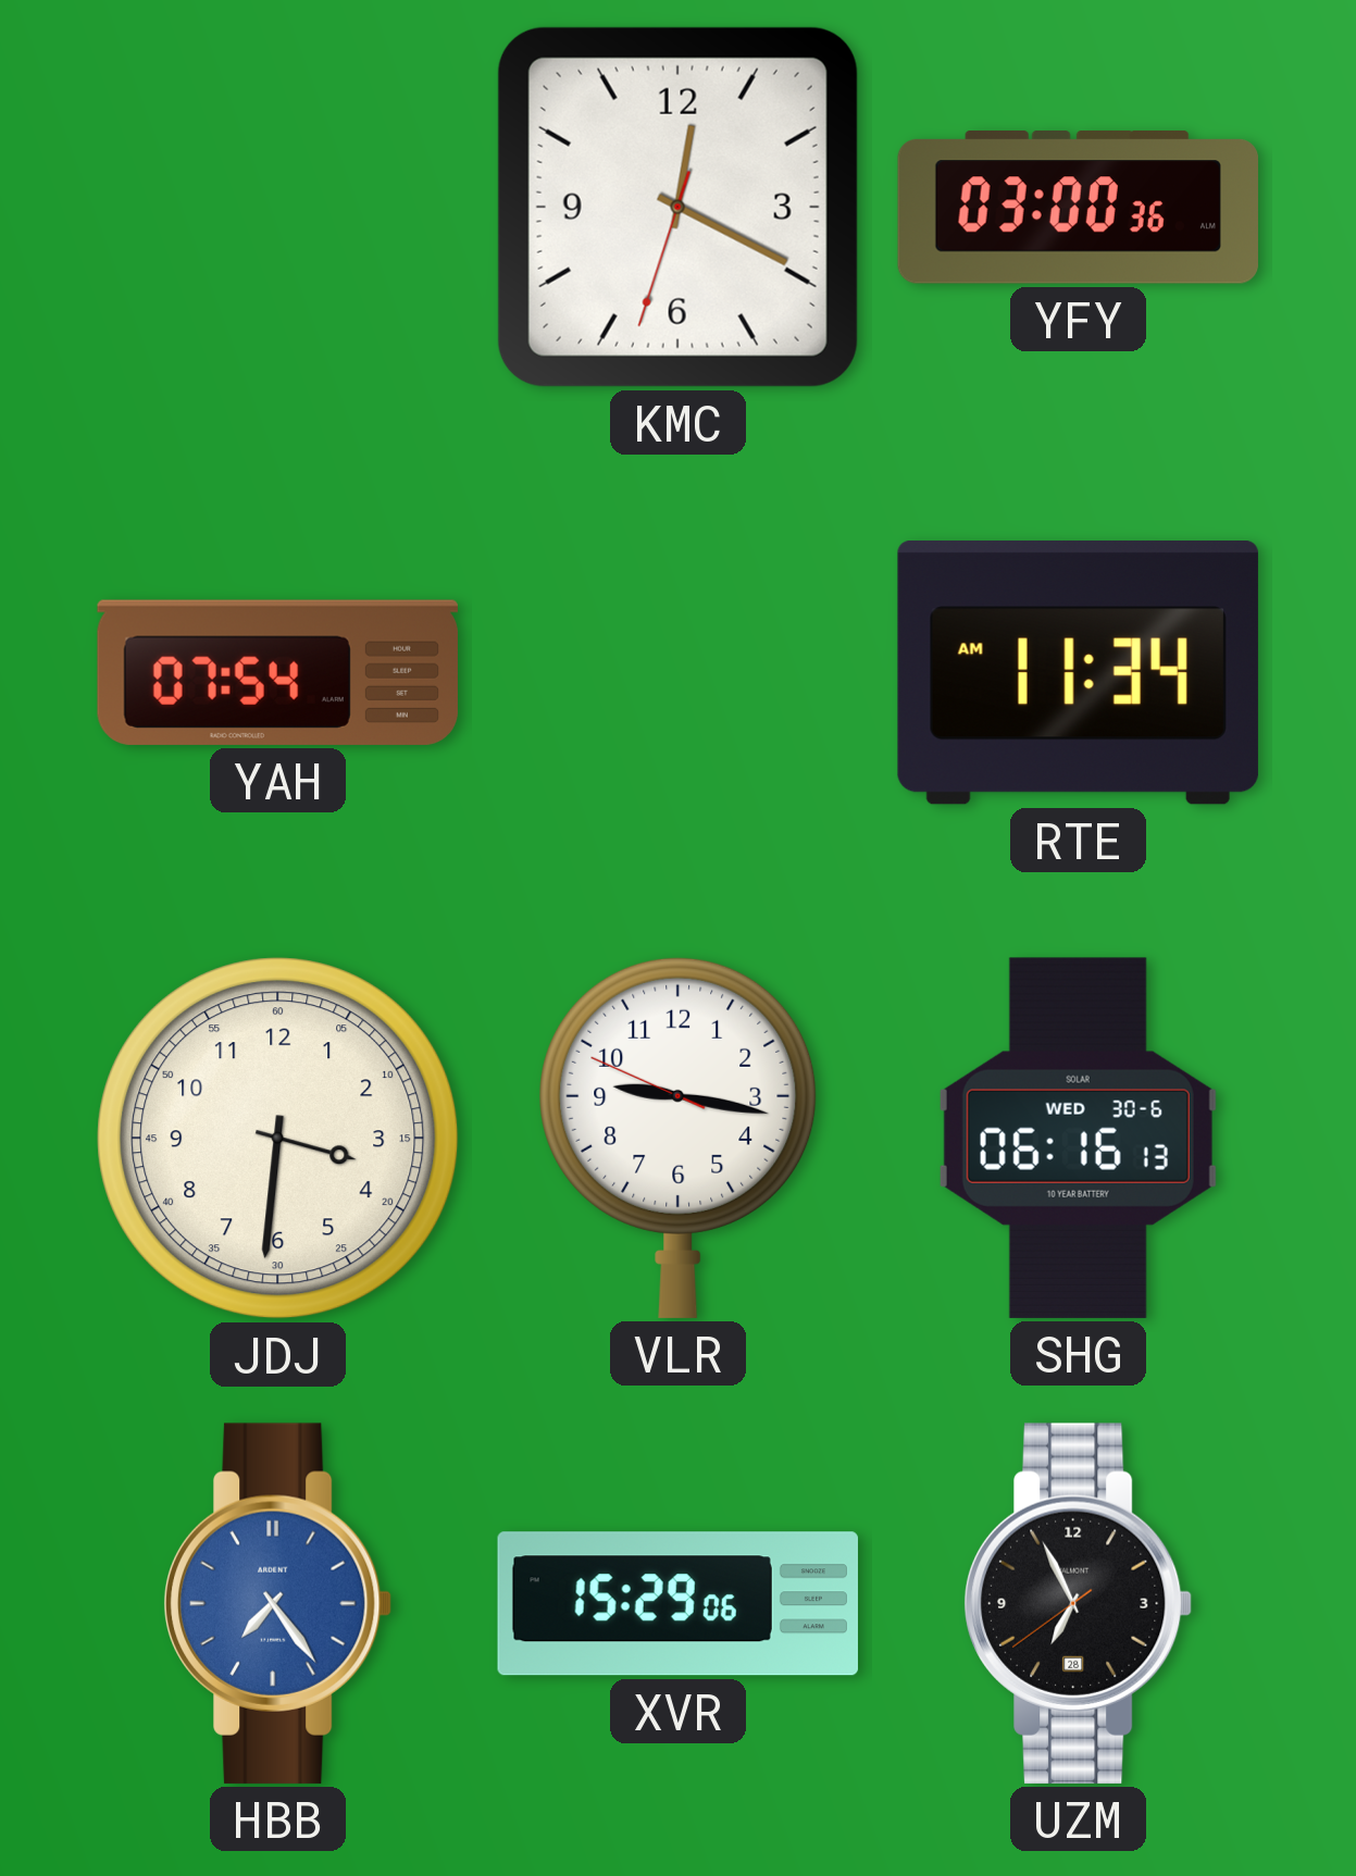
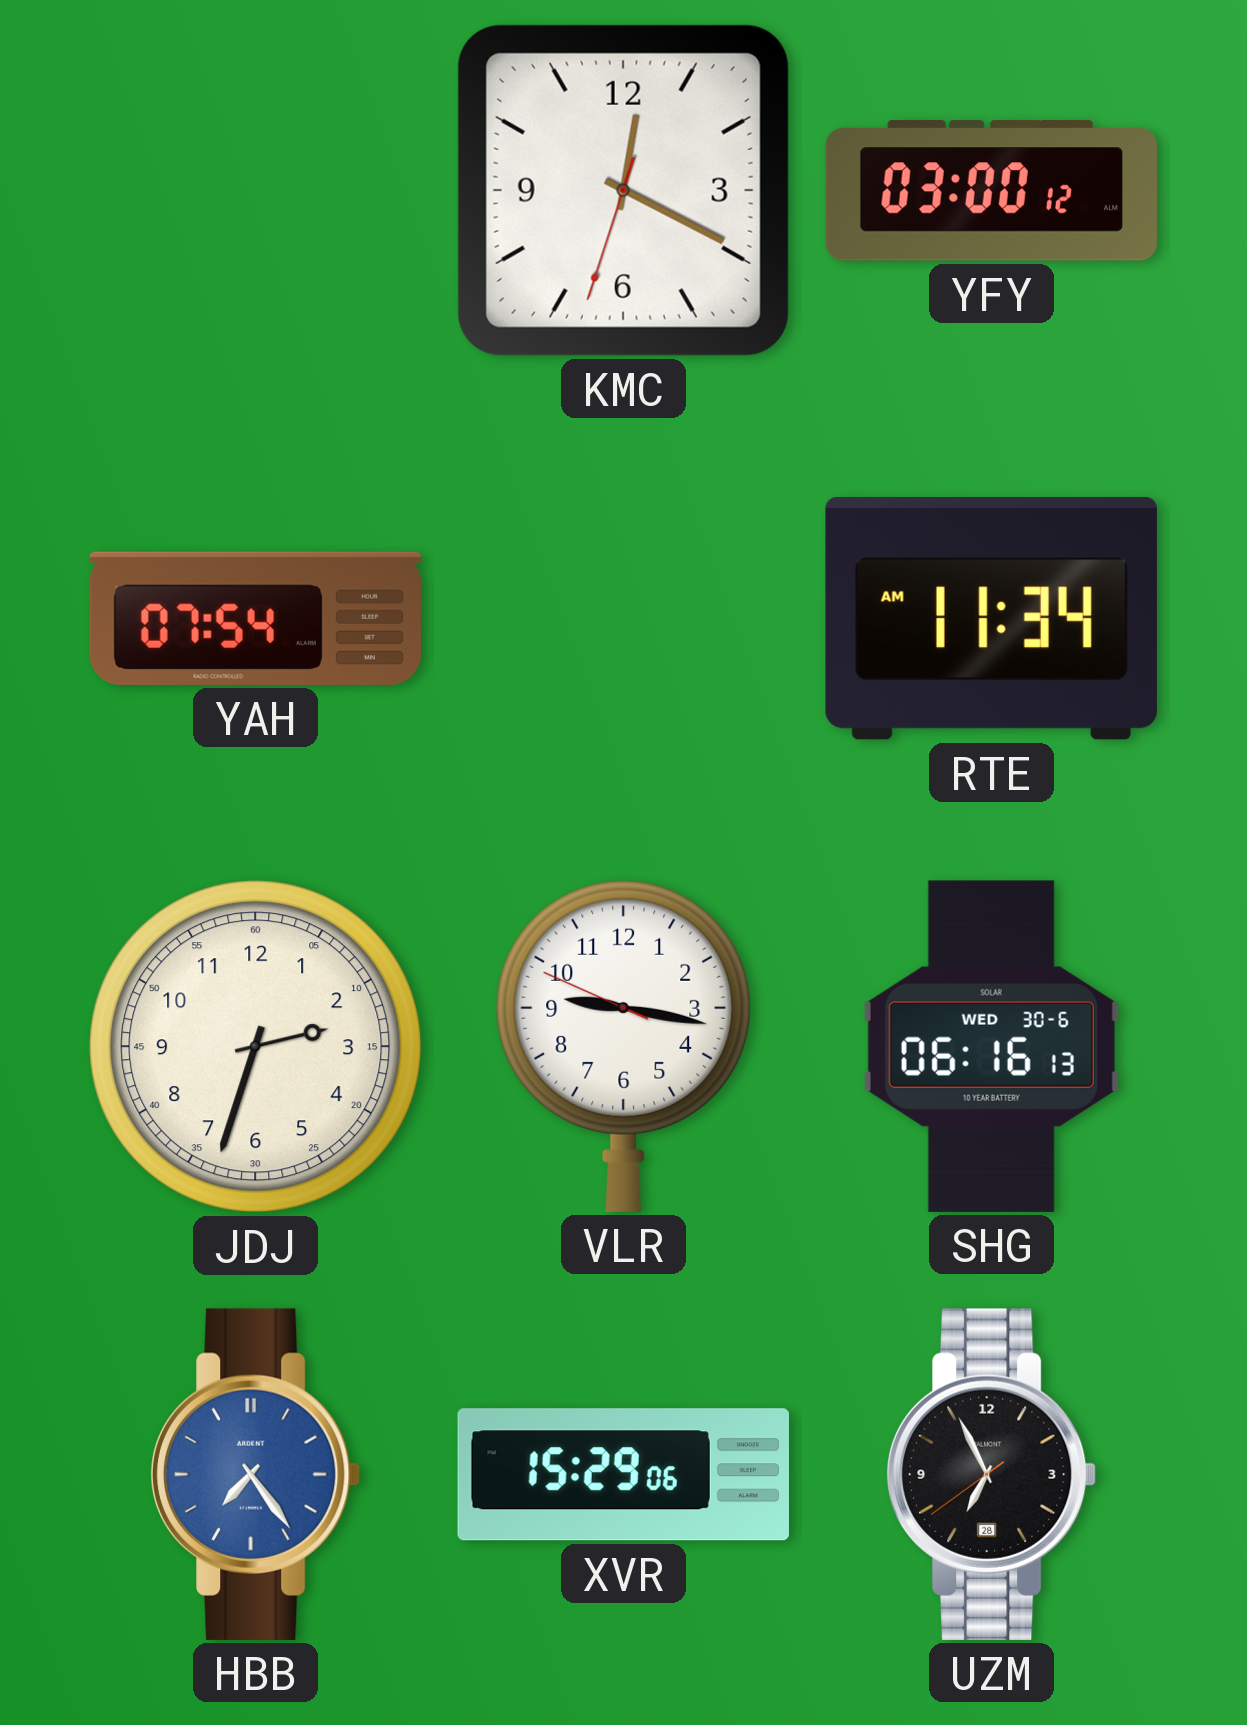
YFY: 03:00:36 -> 03:00:12 (991, 191)
JDJ: 3:31 -> 2:33 (256, 1047)
